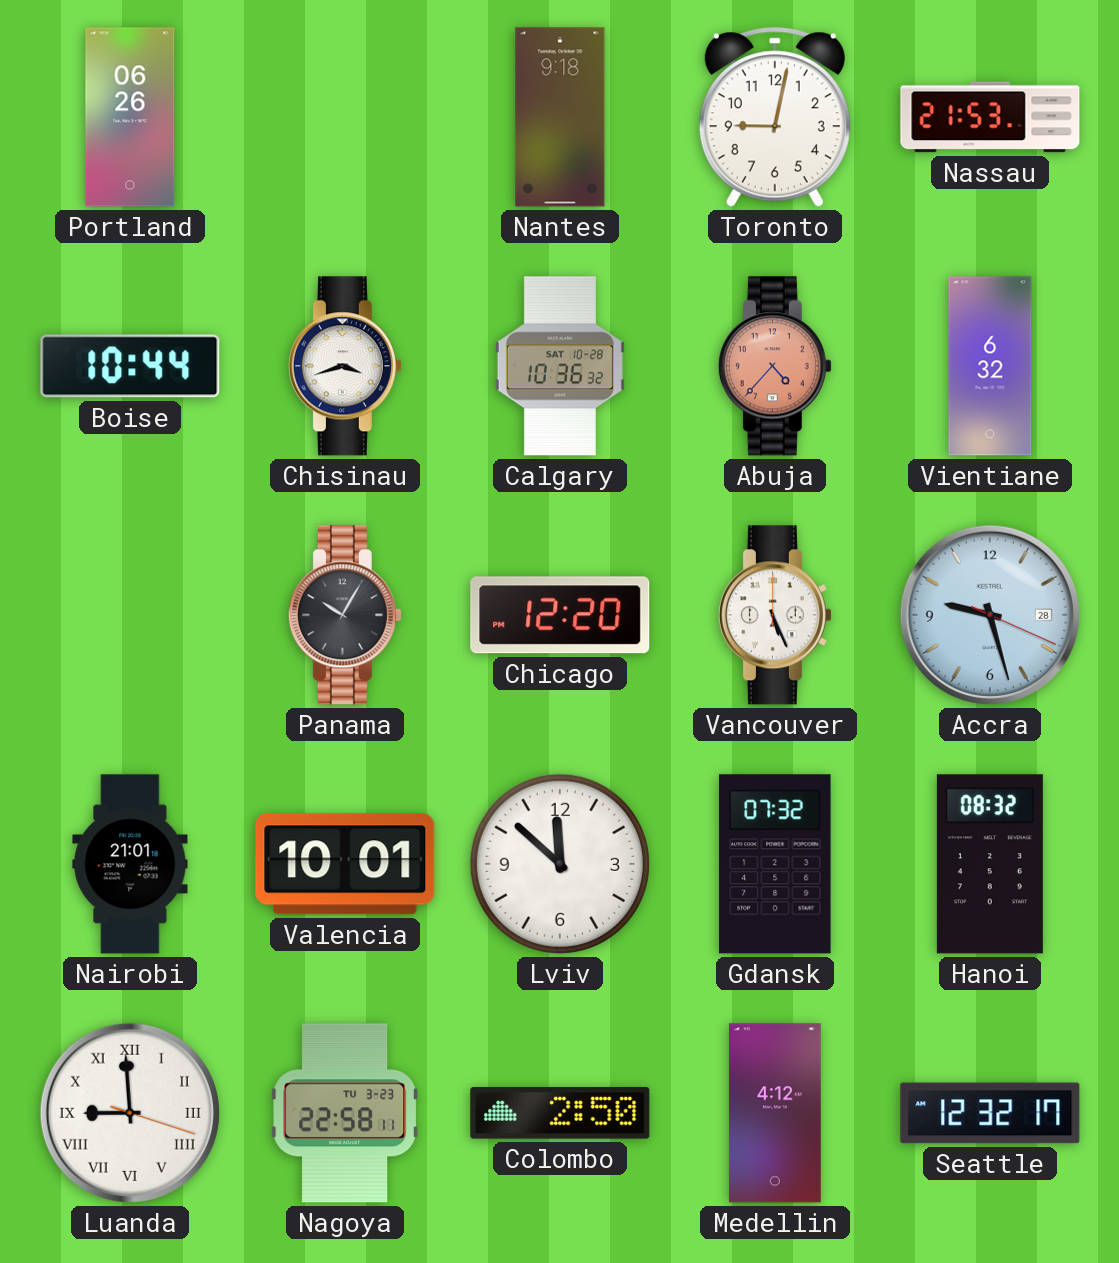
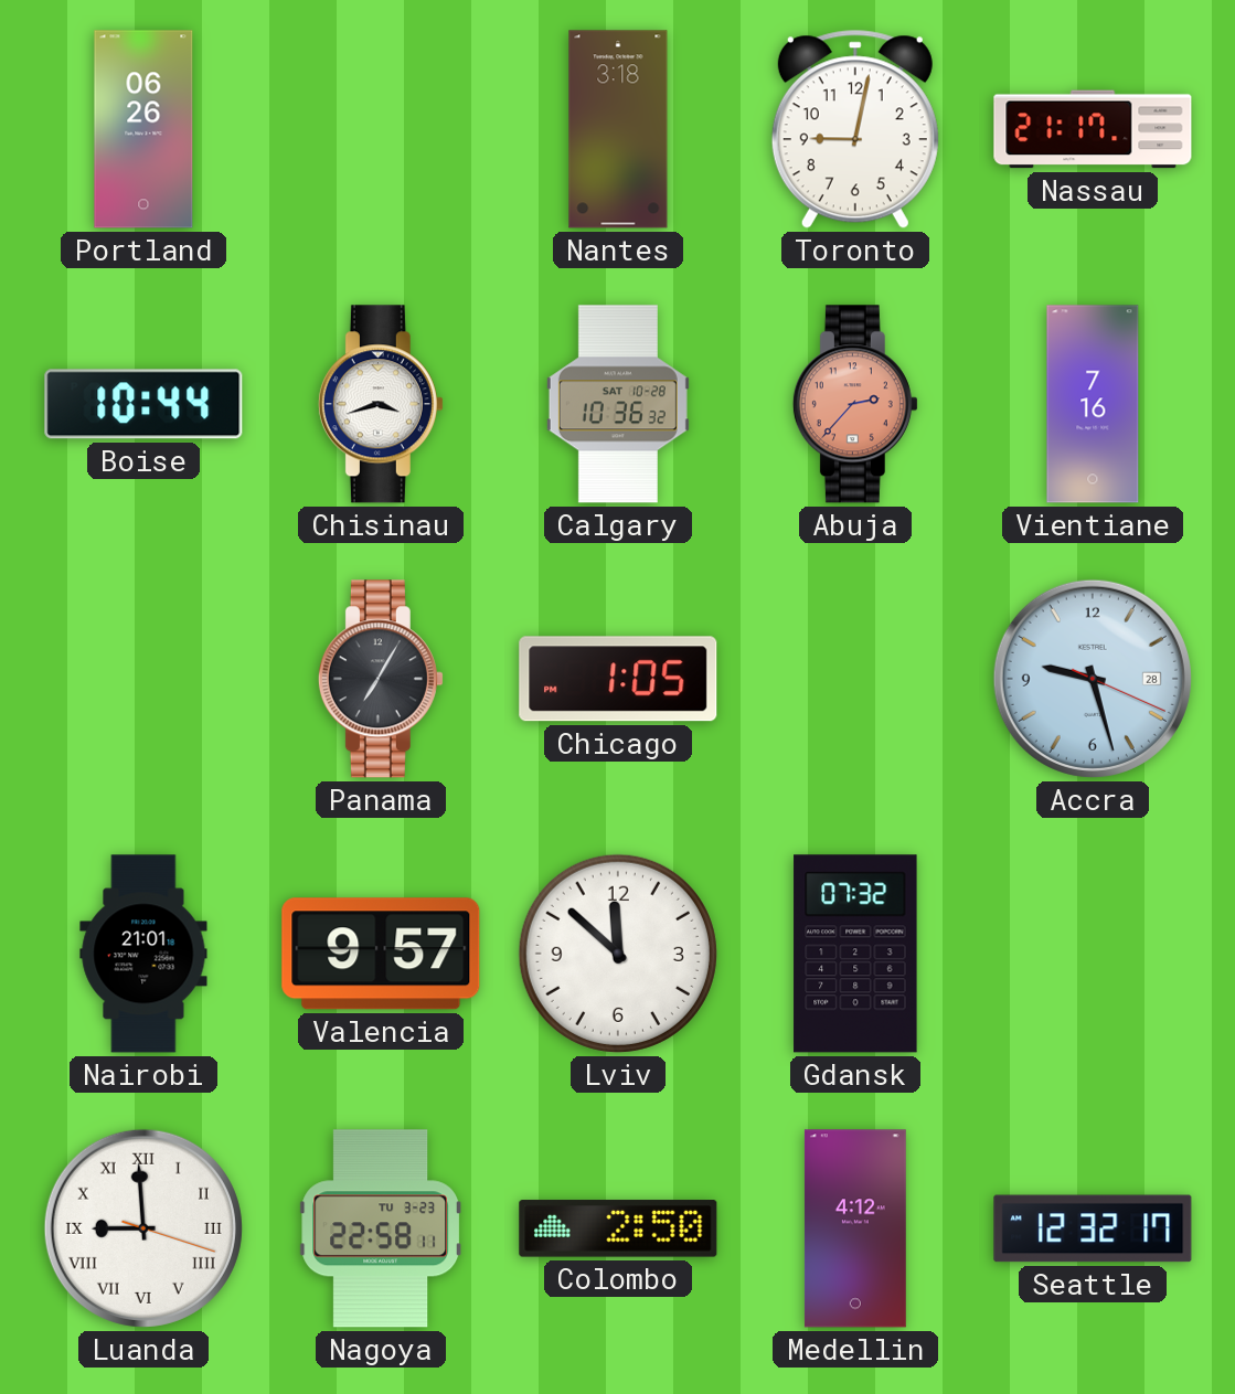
Nantes: 9:18 -> 3:18 (618, 129)
Nassau: 21:53 -> 21:17 (1093, 129)
Abuja: 4:37 -> 2:37 (855, 404)
Vientiane: 6:32 -> 7:16 (1093, 404)
Panama: 10:05 -> 7:05 (381, 679)
Chicago: 12:20 -> 1:05 (618, 679)
Vancouver: 5:26 -> none (775, 615)
Valencia: 10:01 -> 9:57 (381, 954)
Hanoi: 08:32 -> none (990, 864)
